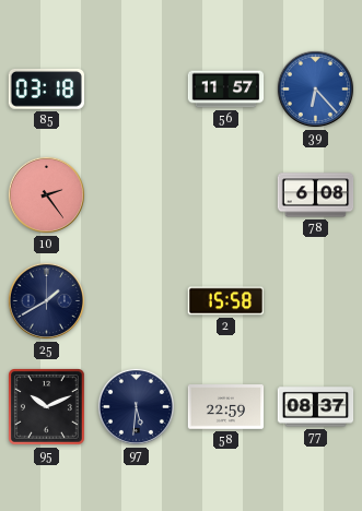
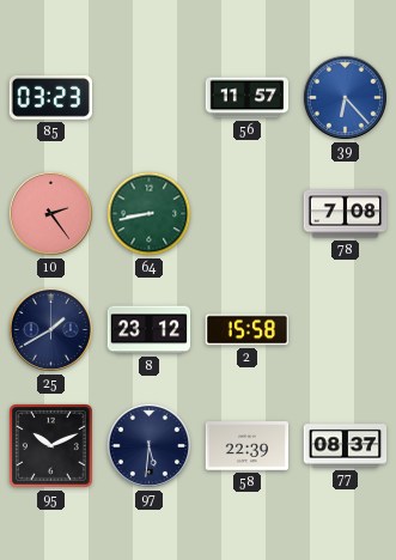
85: 03:18 -> 03:23 (50, 98)
64: none -> 8:43 (150, 214)
78: 6:08 -> 7:08 (346, 214)
8: none -> 23:12 (150, 330)
58: 22:59 -> 22:39 (248, 446)
